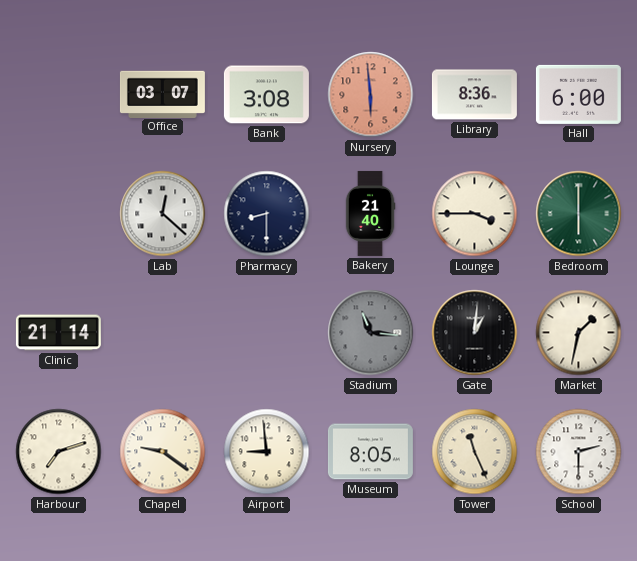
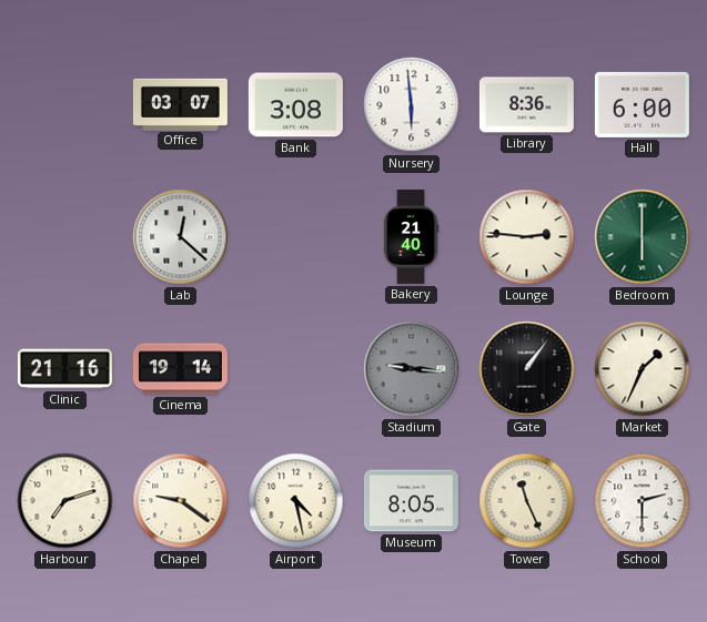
Nursery dial: salmon -> white (412, 105)
Pharmacy: 8:30 -> none (267, 214)
Lounge: 3:45 -> 2:46 (527, 237)
Clinic: 21:14 -> 21:16 (64, 369)
Cinema: none -> 19:14 (180, 369)
Stadium: 11:16 -> 9:16 (412, 369)
Gate: 1:01 -> 1:06 (527, 369)
Market: 1:32 -> 1:34 (643, 369)
Airport: 8:59 -> 4:28 (296, 501)
